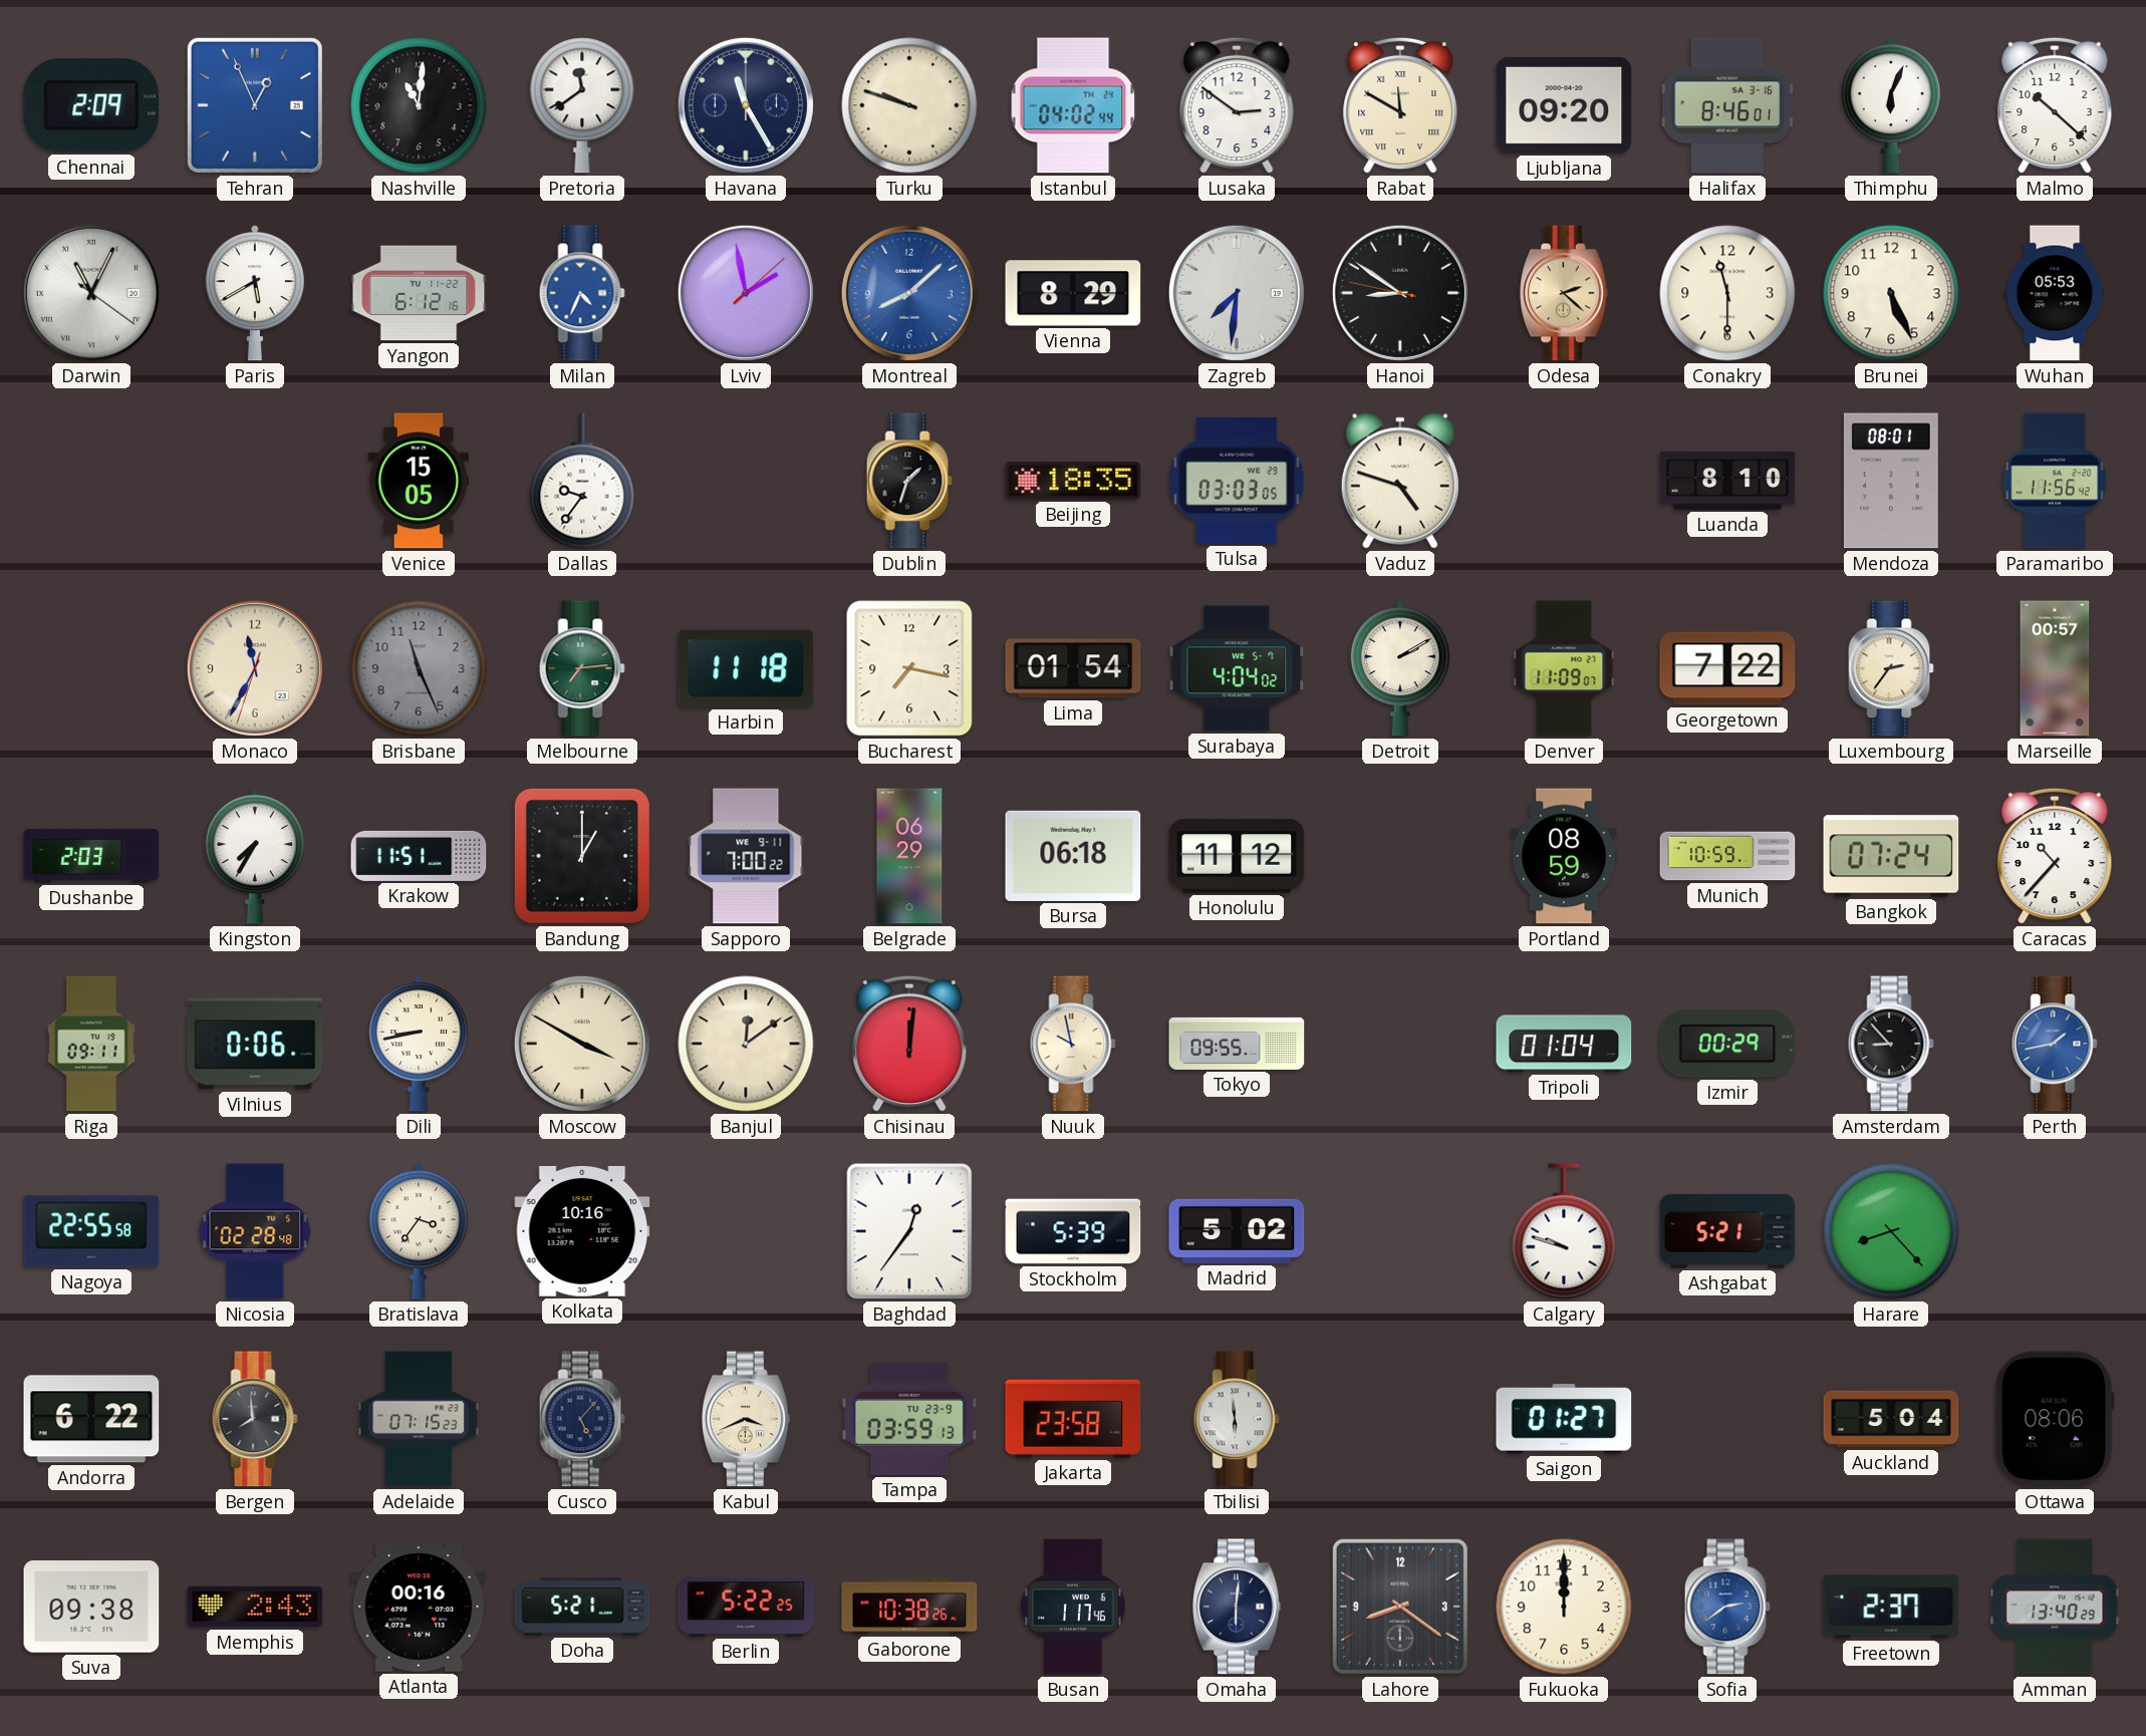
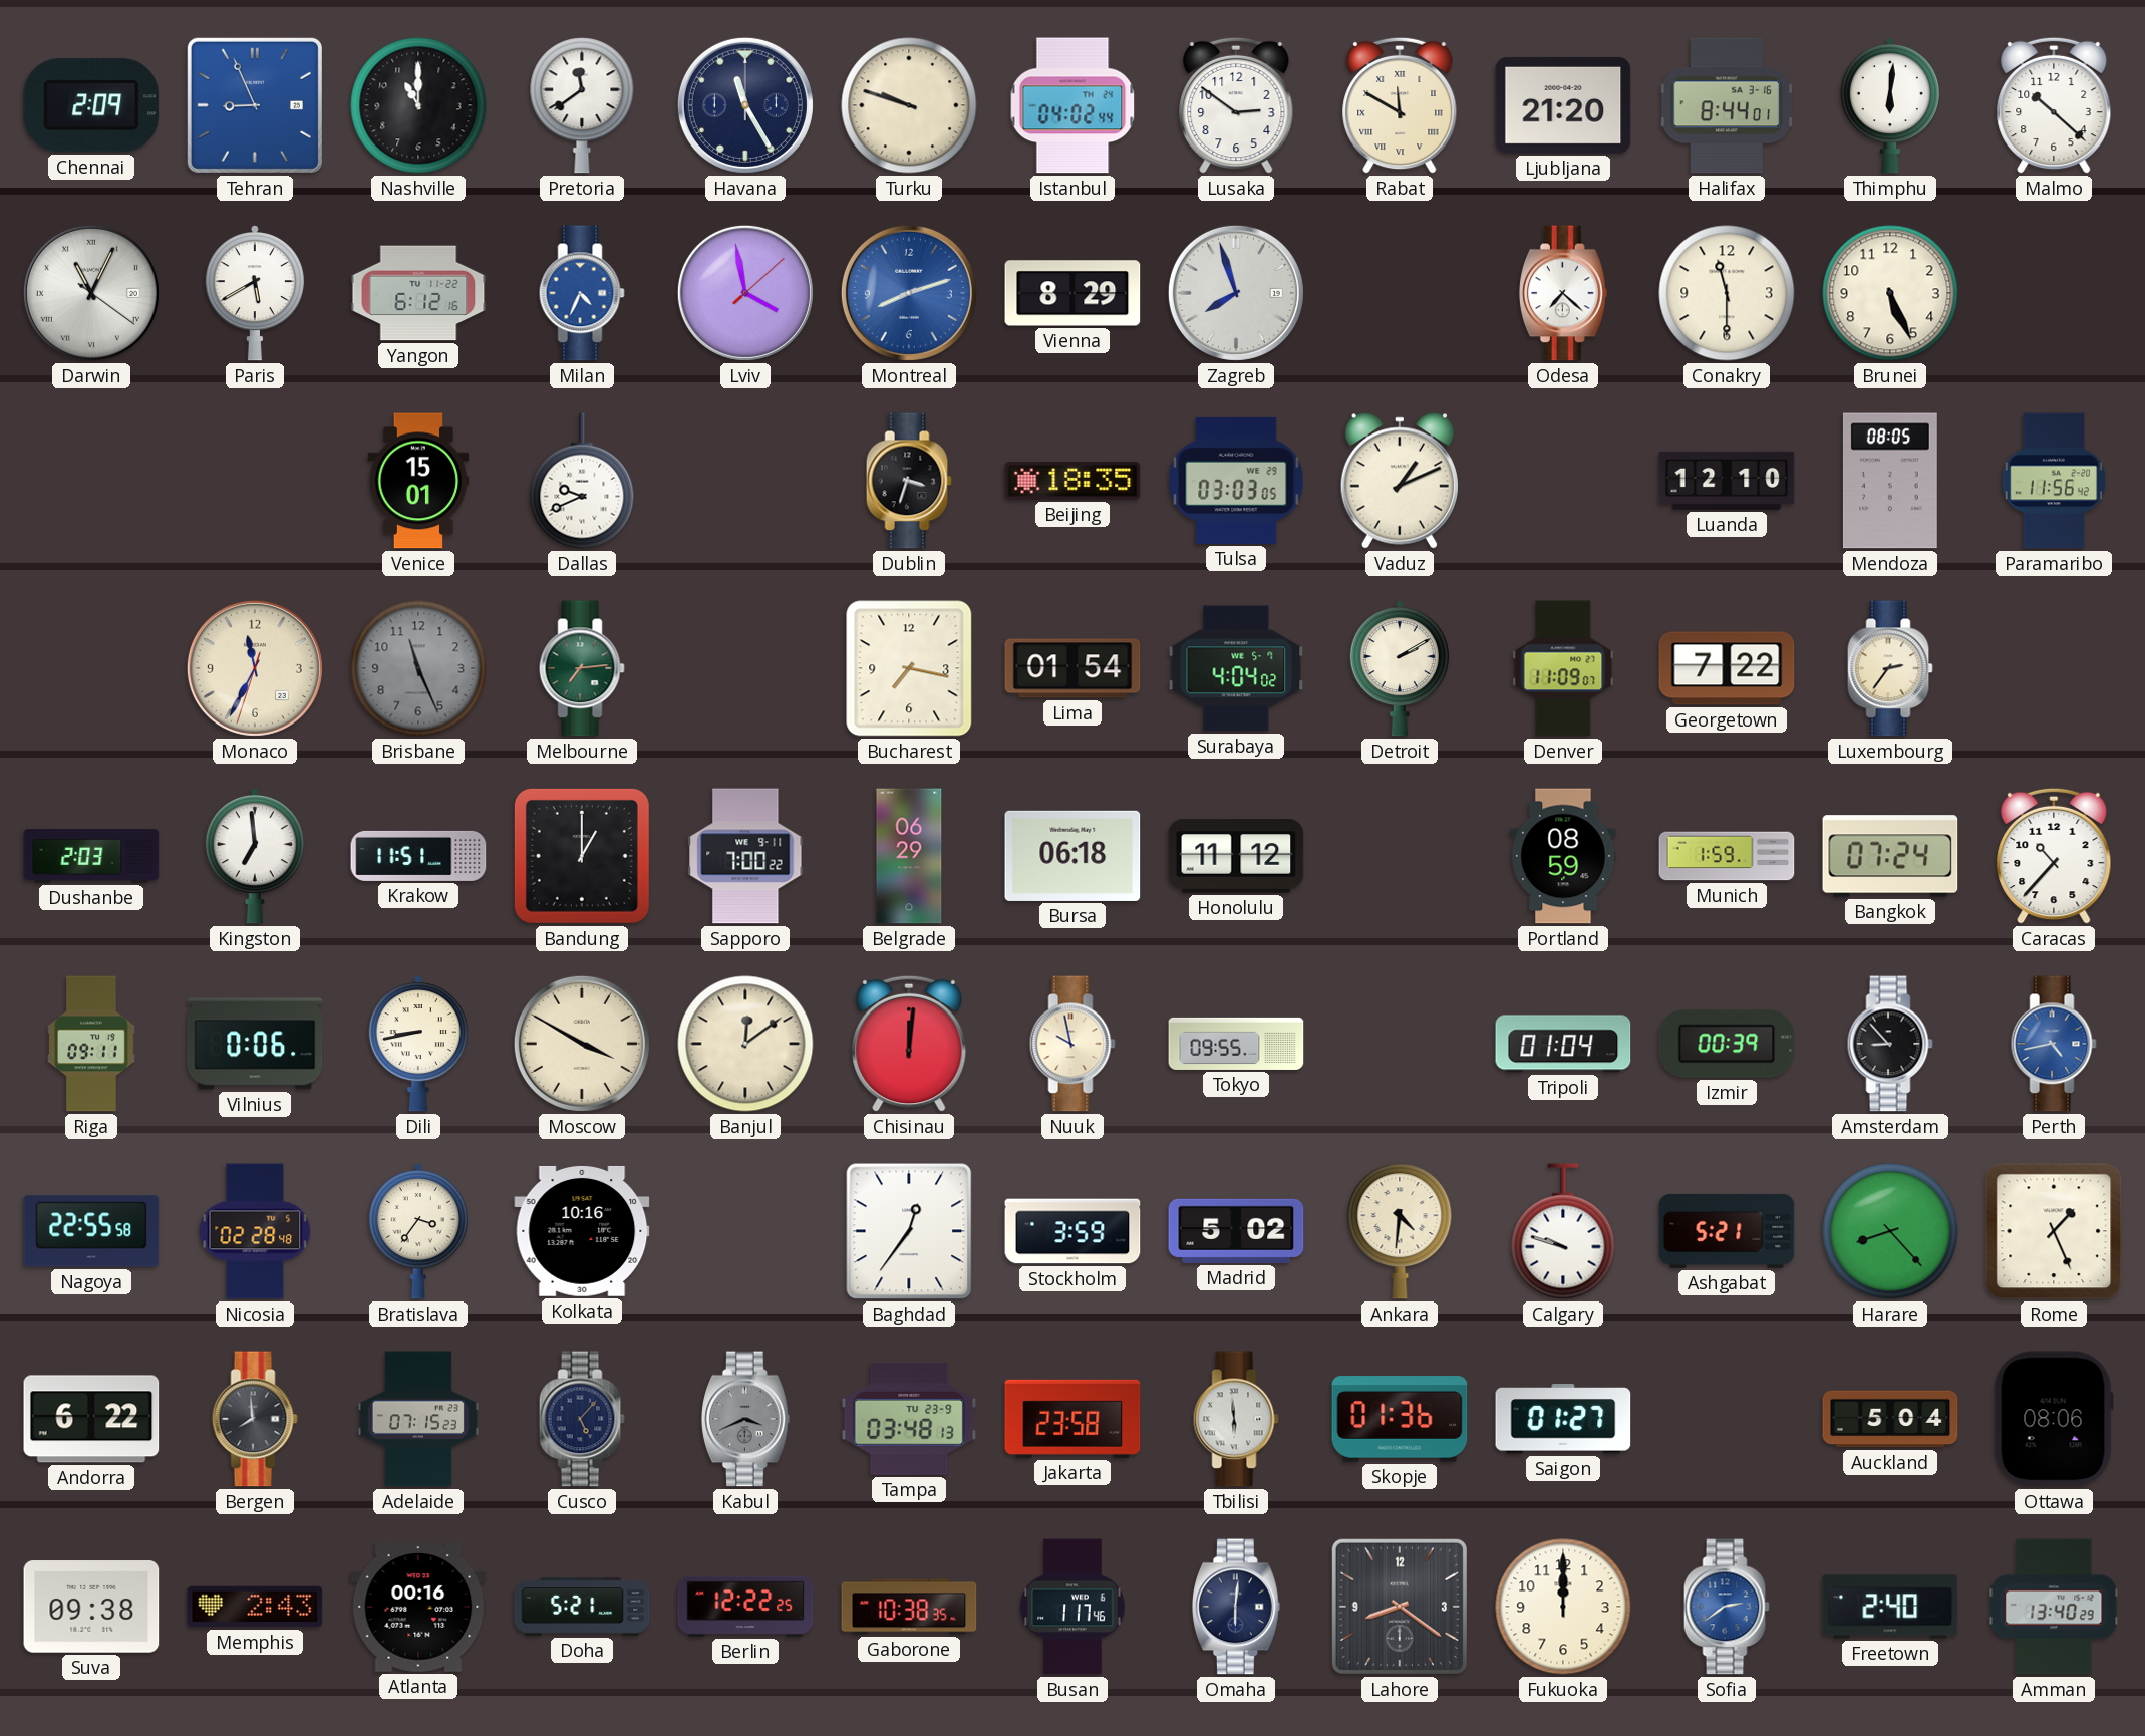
Tehran: 12:56 -> 8:56 (255, 105)
Nashville: 11:01 -> 11:00 (418, 105)
Ljubljana: 09:20 -> 21:20 (1563, 105)
Halifax: 8:46 -> 8:44 (1726, 105)
Thimphu: 6:04 -> 6:01 (1890, 105)
Lviv: 1:58 -> 3:58 (745, 293)
Montreal: 8:08 -> 8:12 (909, 293)
Zagreb: 7:31 -> 7:57 (1236, 293)
Hanoi: 8:50 -> none (1400, 293)
Odesa: 2:22 -> 7:22 (1563, 293)
Odesa dial: champagne -> white (1563, 293)
Wuhan: 05:53 -> none (2055, 293)
Venice: 15:05 -> 15:01 (418, 481)
Dallas: 9:36 -> 9:41 (582, 481)
Dublin: 1:33 -> 3:33 (909, 481)
Vaduz: 4:48 -> 1:11 (1400, 481)
Luanda: 8:10 -> 12:10 (1727, 481)
Mendoza: 08:01 -> 08:05 (1890, 481)
Harbin: 11:18 -> none (746, 668)
Marseille: 00:57 -> none (2055, 668)
Kingston: 7:35 -> 6:59 (255, 856)
Munich: 10:59 -> 1:59 (1727, 856)
Izmir: 00:29 -> 00:39 (1727, 1044)
Perth: 1:43 -> 4:43 (2054, 1044)
Stockholm: 5:39 -> 3:59 (1072, 1231)
Ankara: none -> 4:31 (1400, 1231)
Rome: none -> 1:26 (2054, 1231)
Kabul dial: cream -> grey (745, 1419)
Tampa: 03:59 -> 03:48 (909, 1419)
Skopje: none -> 01:36 (1400, 1419)
Berlin: 5:22 -> 12:22 (745, 1607)
Gaborone: 10:38:26 -> 10:38:35 (909, 1607)
Freetown: 2:37 -> 2:40 (1890, 1607)
